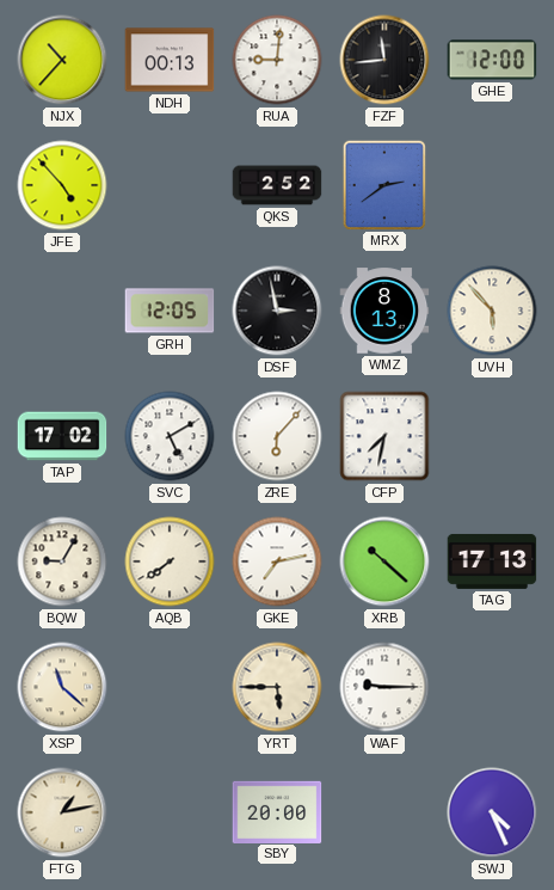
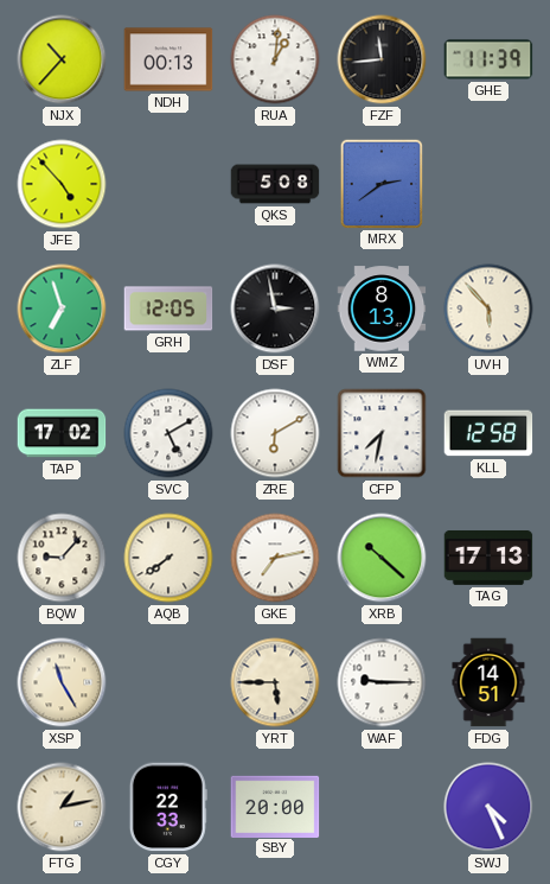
RUA: 9:01 -> 1:01 (275, 59)
GHE: 12:00 -> 11:39 (488, 59)
QKS: 2:52 -> 5:08 (275, 184)
ZLF: none -> 6:57 (62, 309)
ZRE: 6:07 -> 6:10 (275, 433)
KLL: none -> 12:58 (488, 433)
BQW: 9:05 -> 9:07 (62, 558)
XSP: 11:22 -> 11:25 (62, 682)
FDG: none -> 14:51 (488, 682)
CGY: none -> 22:33 (168, 807)
